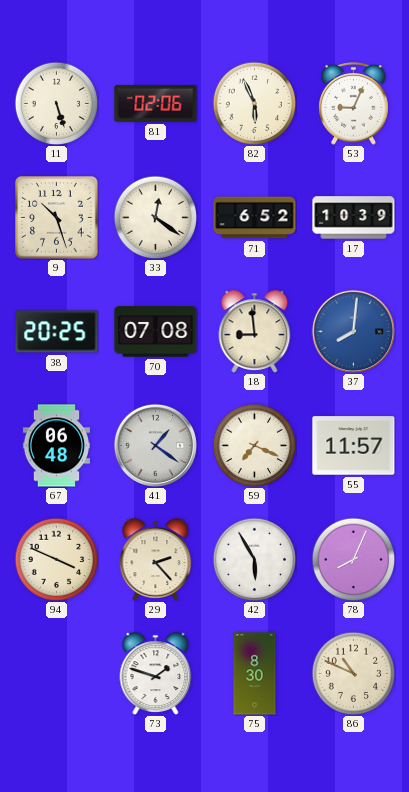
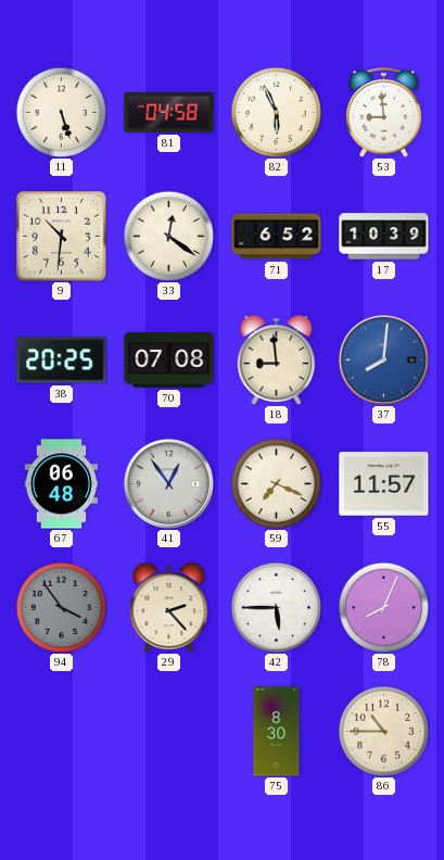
81: 02:06 -> 04:58 (169, 112)
53: 9:04 -> 8:59 (384, 113)
9: 10:27 -> 10:31 (62, 237)
41: 1:21 -> 12:54 (168, 483)
94: 3:49 -> 3:54 (61, 607)
94 dial: cream -> grey (61, 607)
42: 5:55 -> 5:45 (276, 607)
73: 1:48 -> none (156, 674)
86: 10:49 -> 10:45 (383, 731)
